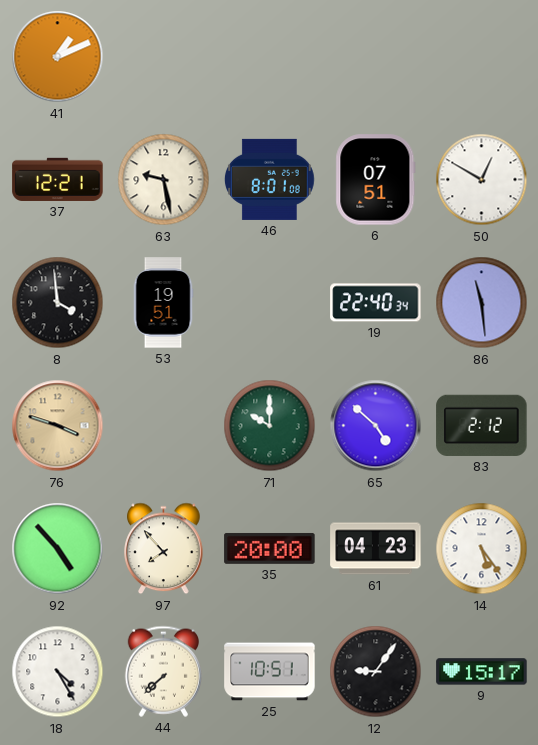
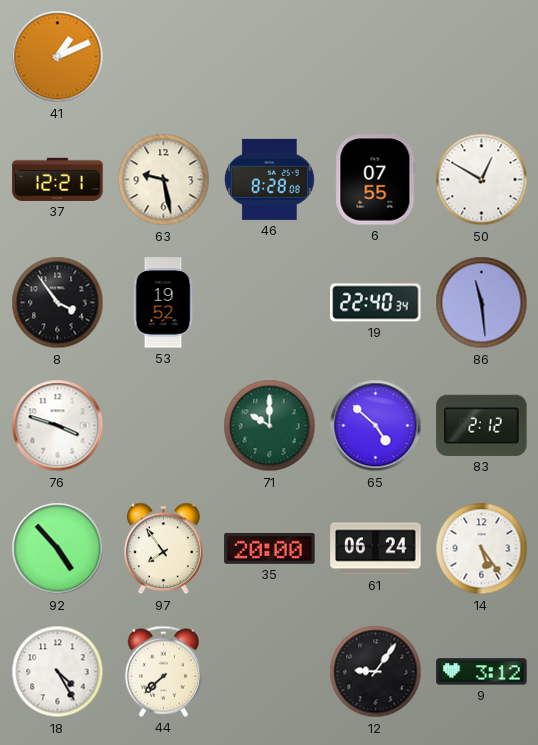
46: 8:01 -> 8:28 (269, 179)
6: 07:51 -> 07:55 (376, 180)
8: 3:59 -> 3:54 (58, 303)
53: 19:51 -> 19:52 (163, 303)
76 dial: champagne -> white (58, 426)
97: 7:53 -> 7:54 (164, 549)
61: 04:23 -> 06:24 (376, 549)
25: 10:51 -> none (270, 672)
9: 15:17 -> 3:12 (482, 672)
